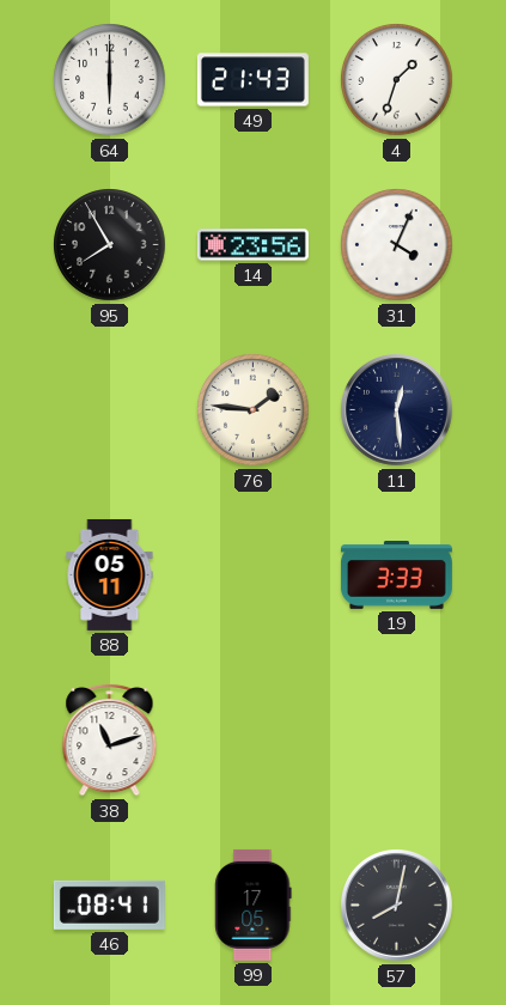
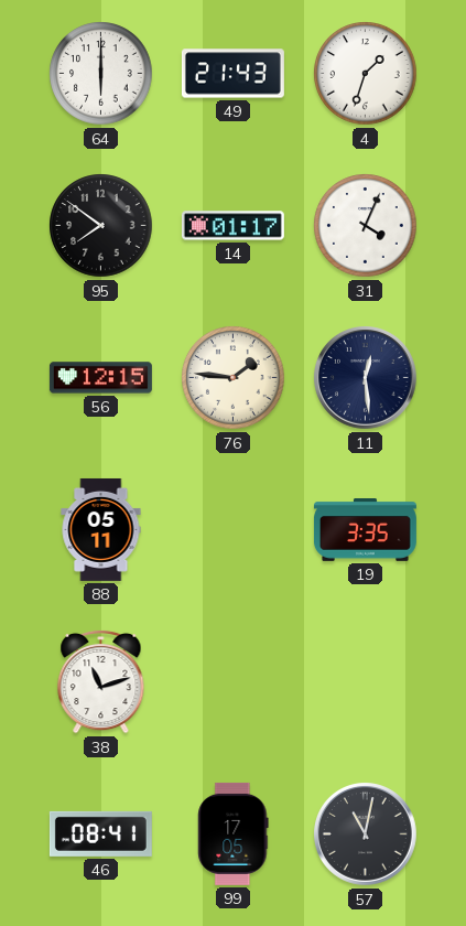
95: 7:55 -> 7:51 (101, 226)
14: 23:56 -> 01:17 (232, 226)
56: none -> 12:15 (100, 378)
19: 3:33 -> 3:35 (365, 530)
57: 8:02 -> 11:02 (366, 835)
